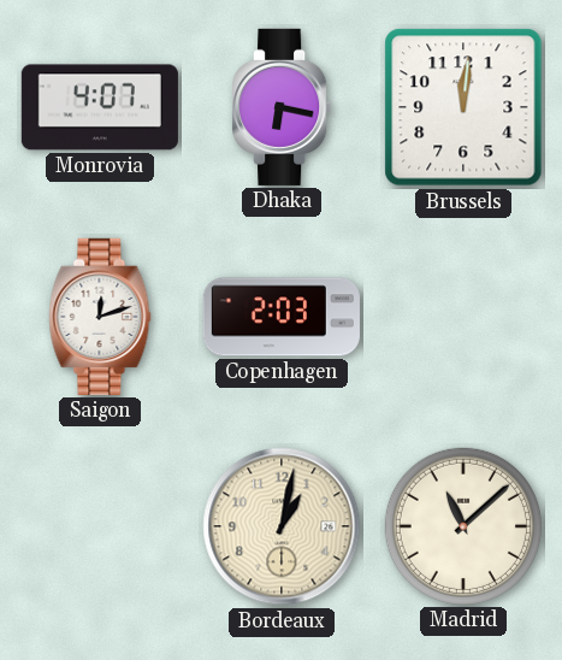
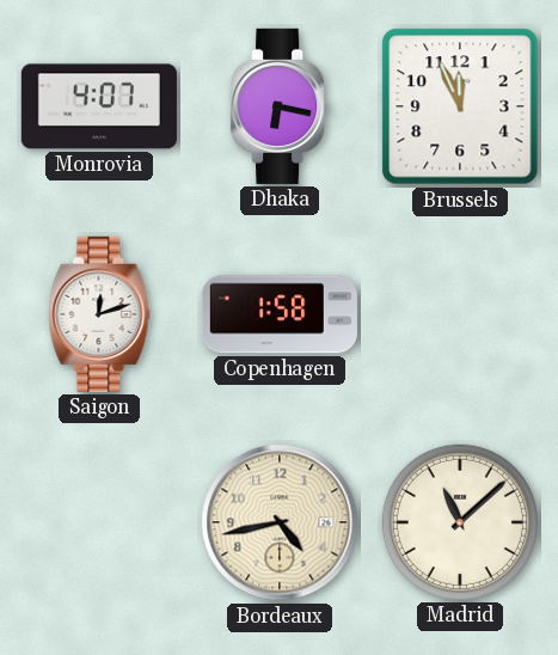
Brussels: 12:01 -> 11:56 (460, 106)
Copenhagen: 2:03 -> 1:58 (280, 314)
Bordeaux: 1:02 -> 4:43 (280, 522)
